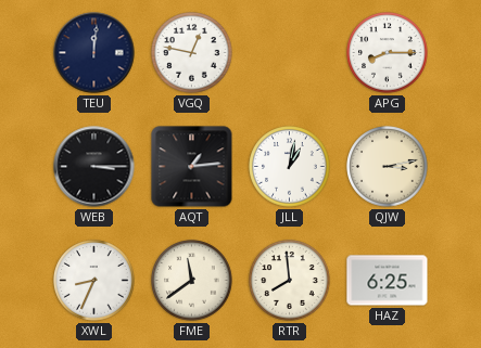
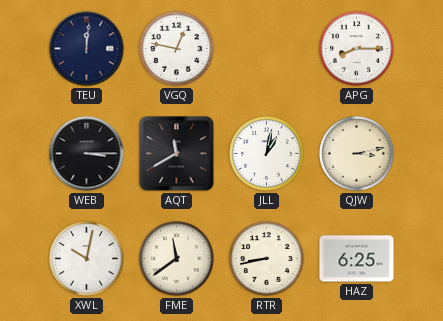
AQT: 1:14 -> 11:40 (177, 154)
XWL: 8:34 -> 10:02 (87, 259)
RTR: 7:59 -> 8:43 (267, 259)
